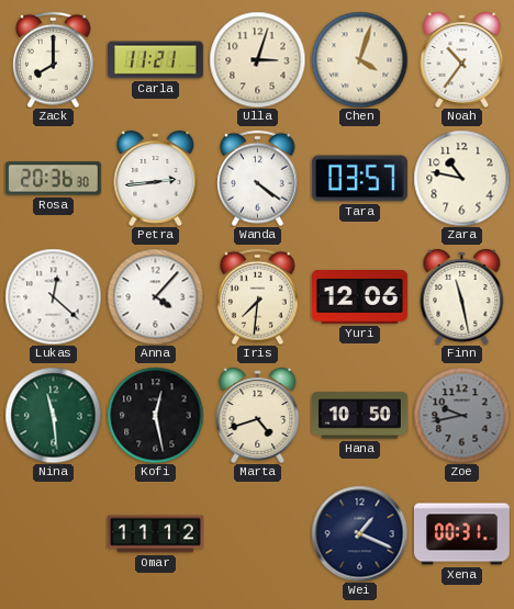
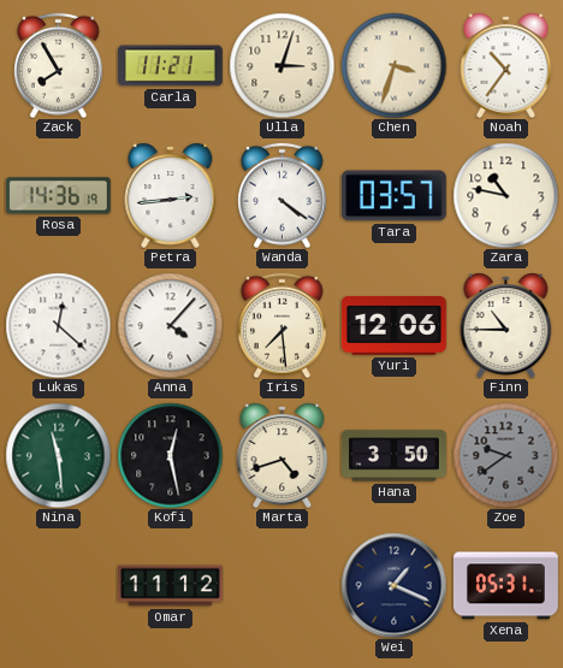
Zack: 8:00 -> 7:55 (59, 65)
Chen: 4:03 -> 3:33 (393, 65)
Rosa: 20:36 -> 14:36 (58, 196)
Iris: 7:31 -> 7:29 (283, 325)
Finn: 11:28 -> 10:45 (506, 325)
Hana: 10:50 -> 3:50 (395, 456)
Zoe: 9:43 -> 9:39 (505, 455)
Xena: 00:31 -> 05:31 (505, 586)
